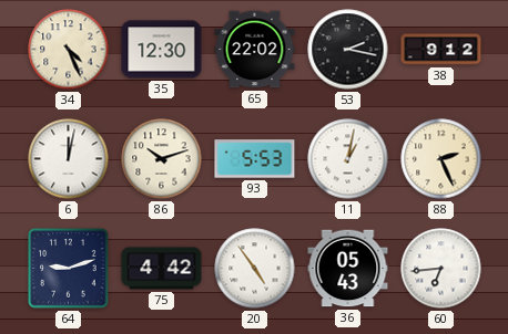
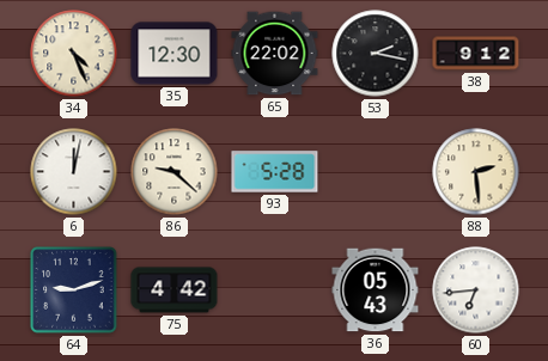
86: 10:12 -> 9:22 (175, 172)
93: 5:53 -> 5:28 (275, 172)
11: 1:02 -> none (348, 159)
88: 2:26 -> 2:29 (476, 172)
20: 4:54 -> none (255, 269)
